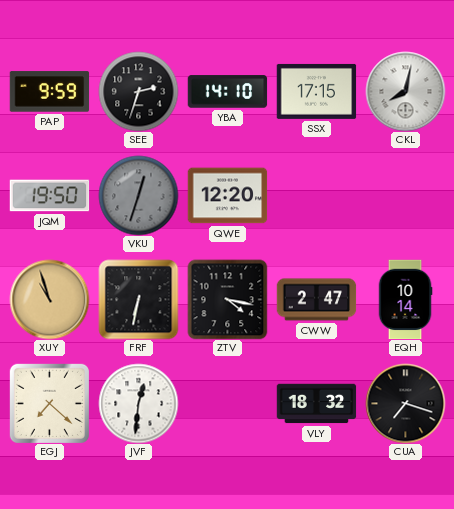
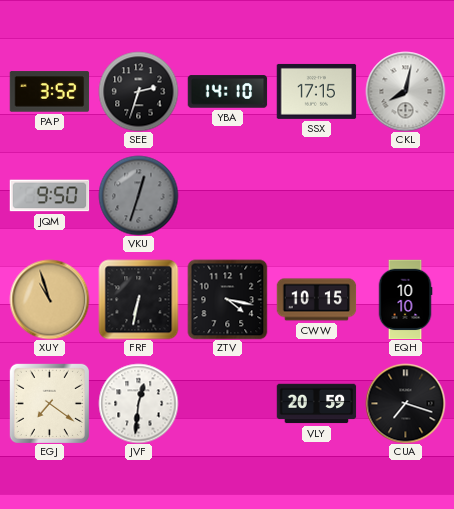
PAP: 9:59 -> 3:52 (49, 92)
JQM: 19:50 -> 9:50 (49, 196)
QWE: 12:20 -> none (227, 196)
CWW: 2:47 -> 10:15 (316, 300)
EQH: 10:14 -> 10:10 (405, 299)
EGJ: 7:22 -> 7:21 (49, 403)
VLY: 18:32 -> 20:59 (316, 404)
